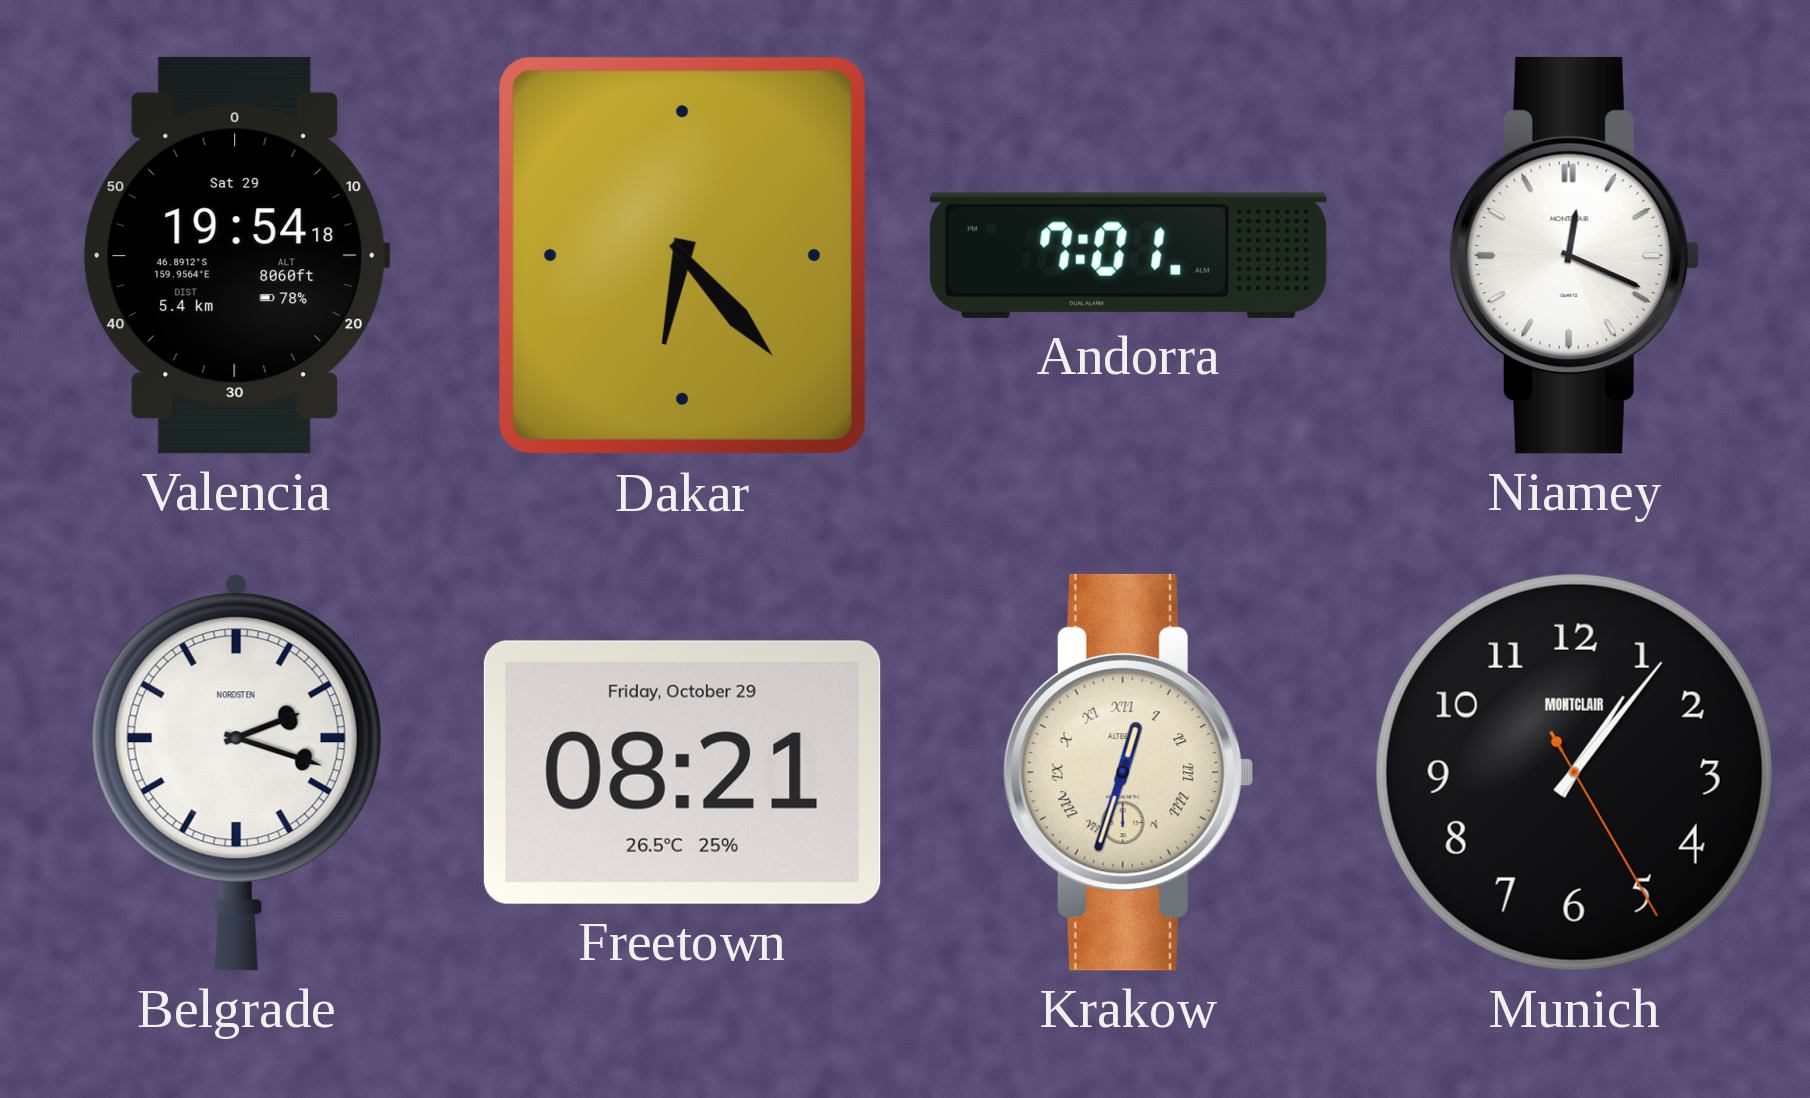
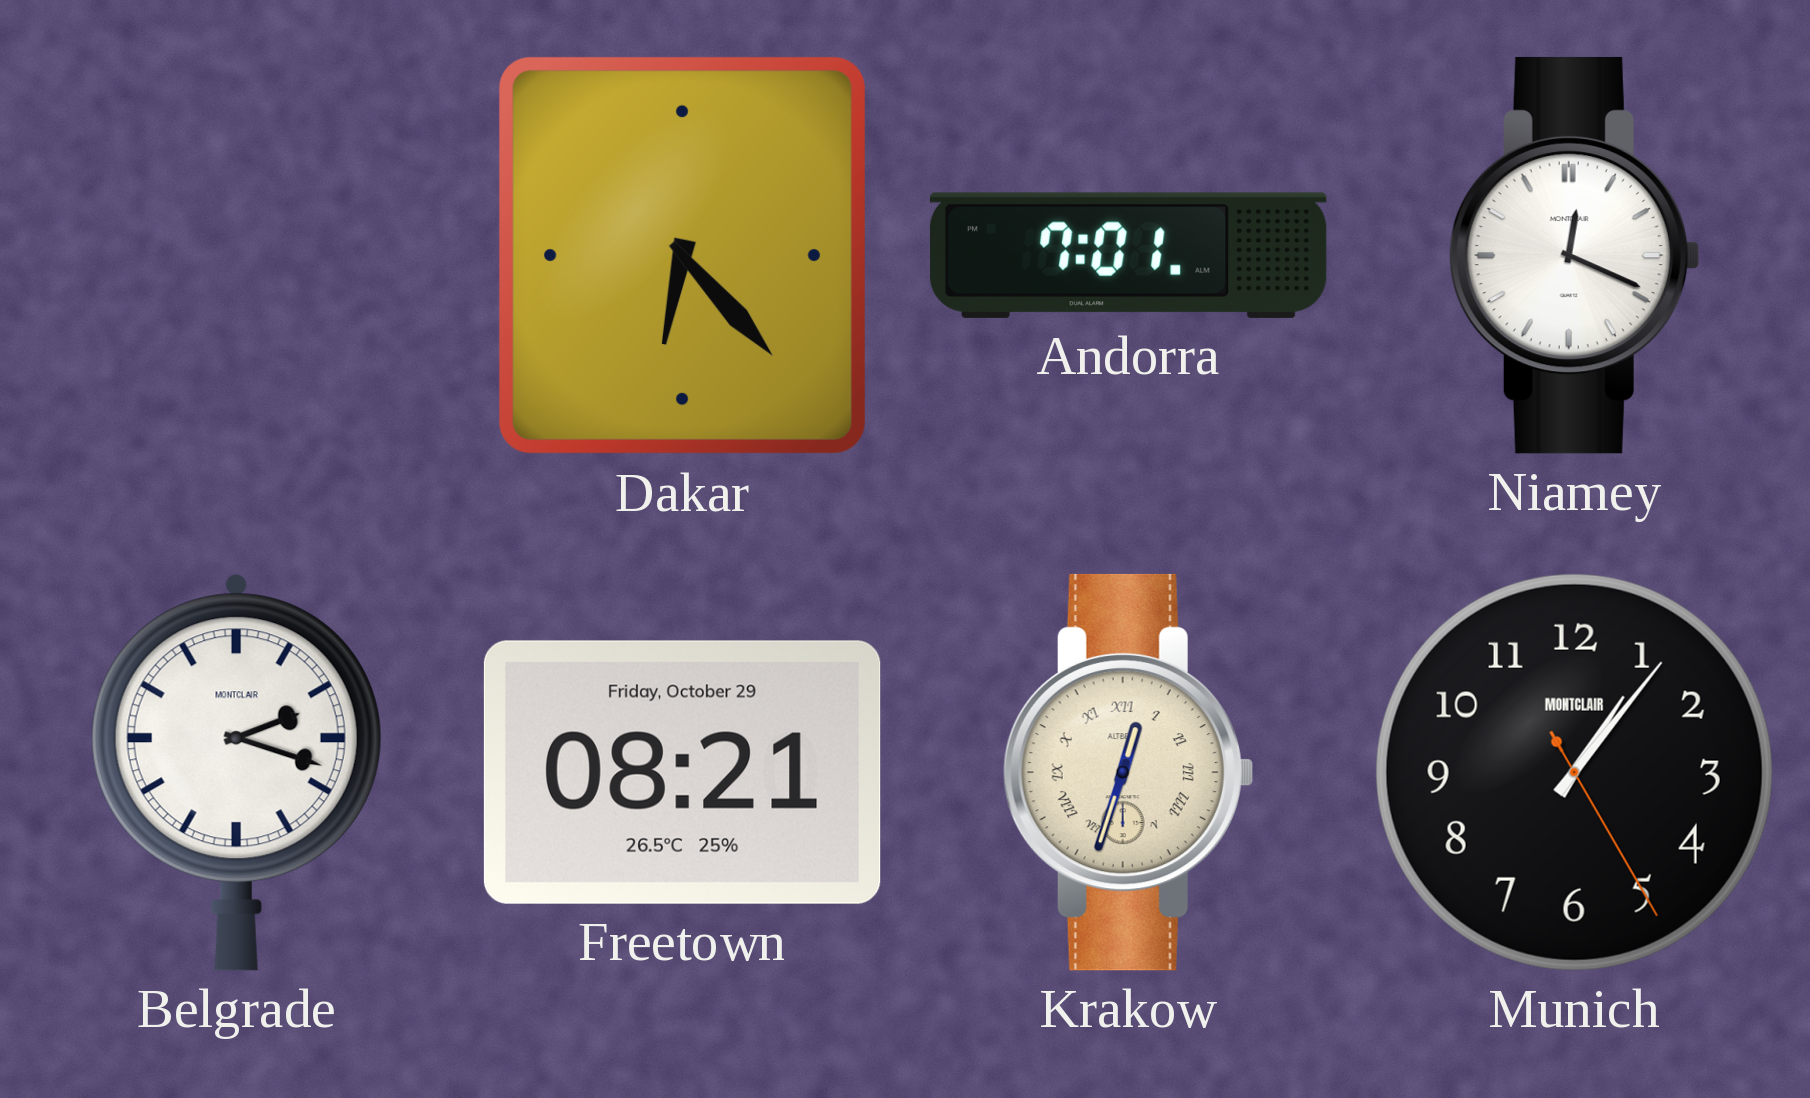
Valencia: 19:54 -> none (236, 255)
Belgrade brand: NORDSTEN -> MONTCLAIR (236, 772)
